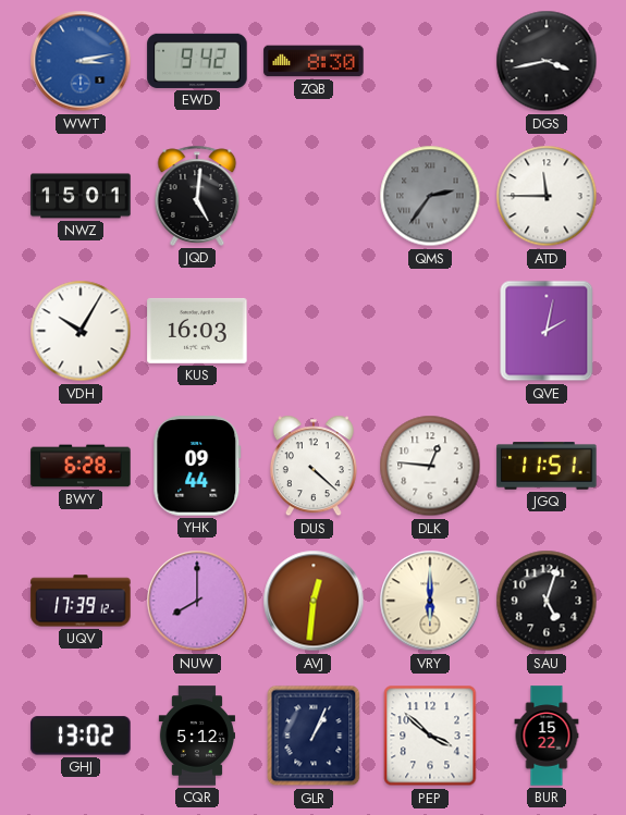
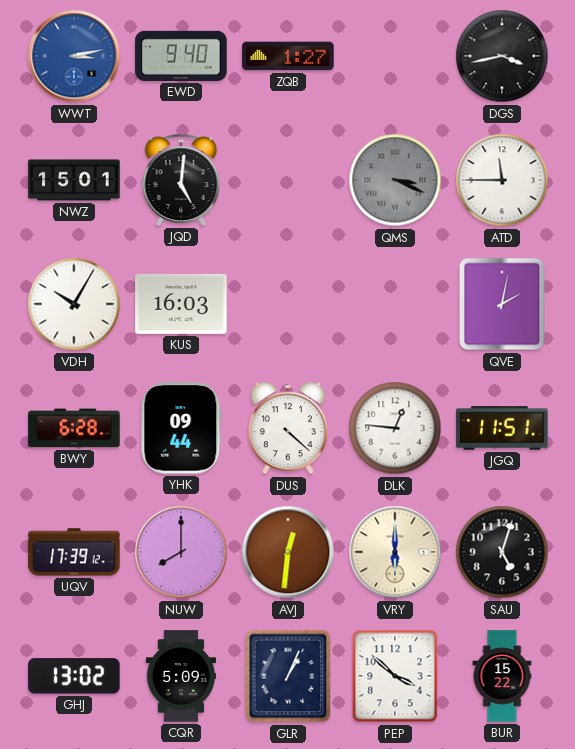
EWD: 9:42 -> 9:40 (181, 56)
ZQB: 8:30 -> 1:27 (288, 56)
QMS: 2:36 -> 3:19 (395, 180)
CQR: 5:12 -> 5:09 (180, 676)
